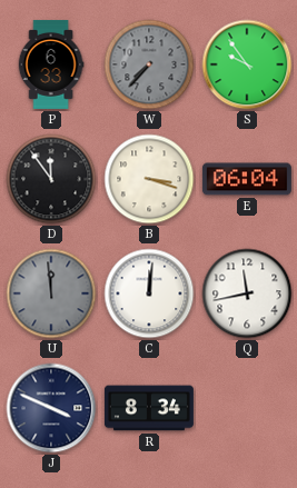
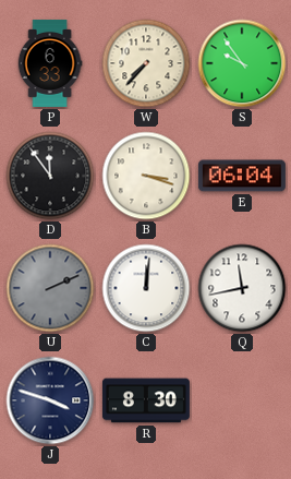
W dial: grey -> cream (146, 63)
U: 11:59 -> 2:11 (50, 288)
J: 3:49 -> 3:48 (50, 400)
R: 8:34 -> 8:30 (146, 400)
